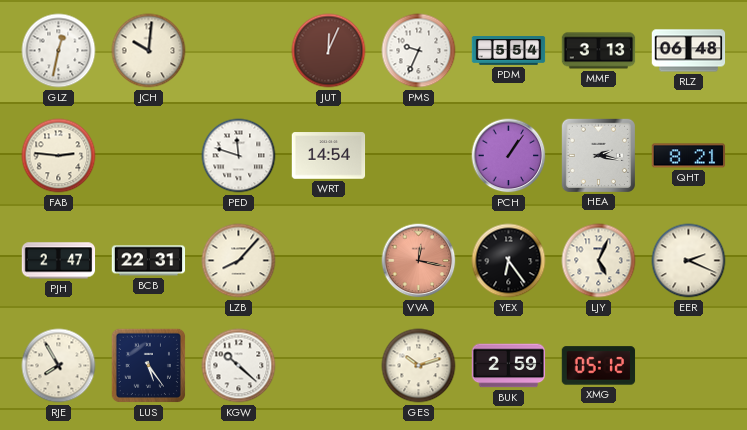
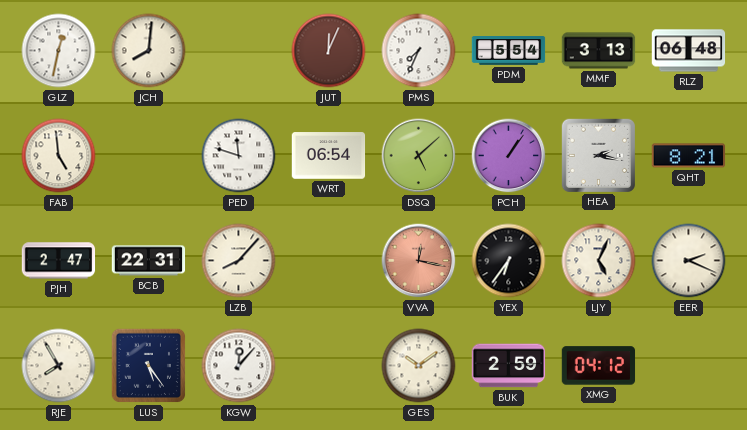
JCH: 10:01 -> 8:01 (149, 51)
PMS: 9:34 -> 7:34 (419, 51)
FAB: 2:46 -> 4:59 (59, 156)
WRT: 14:54 -> 06:54 (329, 156)
DSQ: none -> 5:08 (419, 156)
YEX: 6:24 -> 6:36 (509, 261)
KGW: 10:22 -> 12:07 (239, 366)
GES: 10:12 -> 10:09 (419, 366)
XMG: 05:12 -> 04:12 (599, 366)
